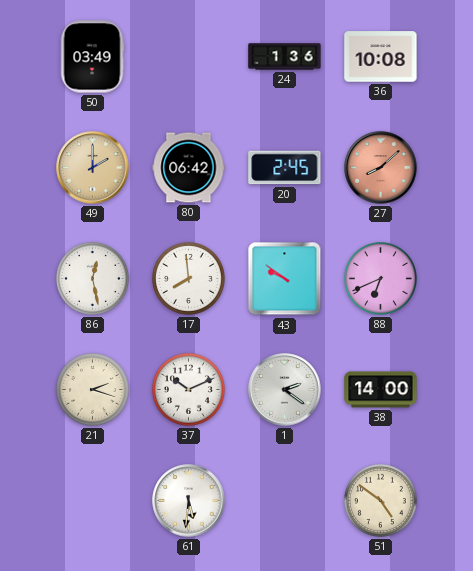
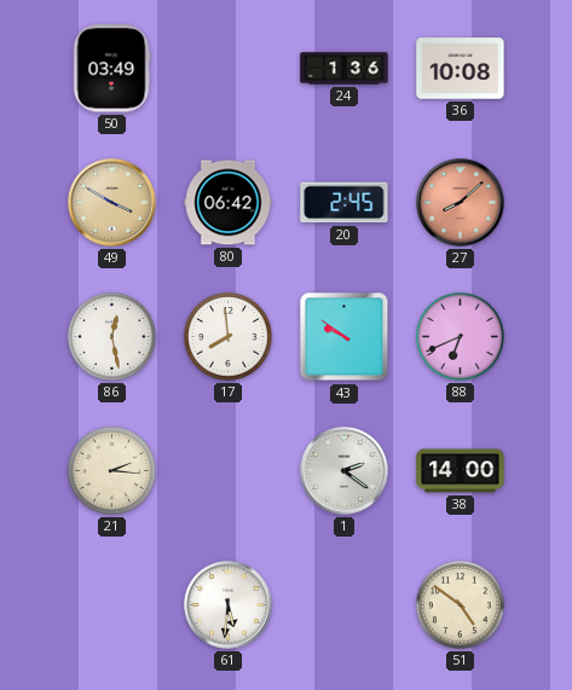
49: 2:00 -> 3:50 (112, 203)
21: 2:18 -> 2:16 (111, 470)
37: 10:11 -> none (188, 389)
